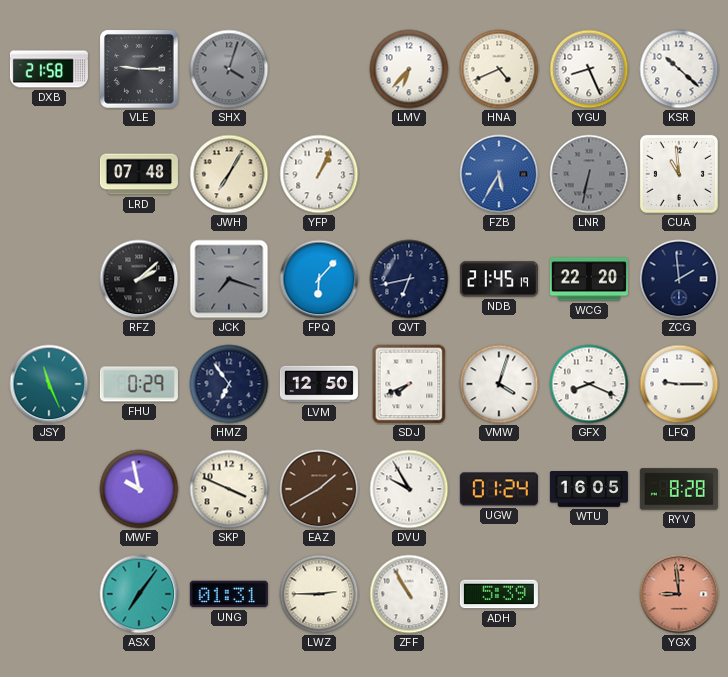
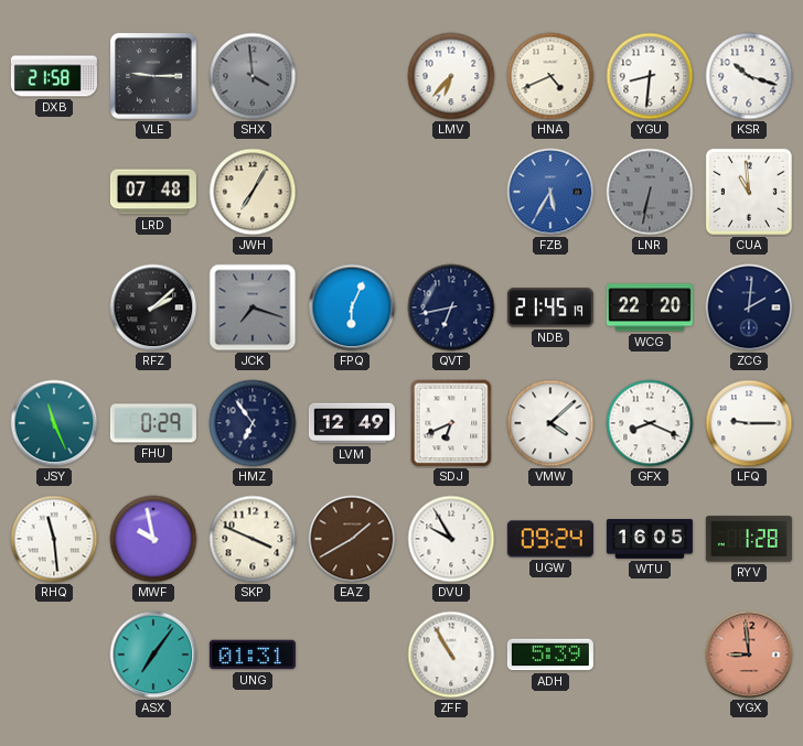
SHX: 4:03 -> 3:59 (253, 76)
YGU: 8:26 -> 8:31 (650, 76)
KSR: 10:22 -> 10:18 (749, 76)
YFP: 1:04 -> none (319, 174)
FPQ: 6:07 -> 6:04 (352, 307)
ZCG: 1:59 -> 2:01 (749, 307)
LVM: 12:50 -> 12:49 (352, 423)
SDJ: 7:41 -> 6:41 (451, 423)
VMW: 4:03 -> 4:08 (550, 423)
RHQ: none -> 11:29 (54, 539)
UGW: 01:24 -> 09:24 (550, 539)
RYV: 8:28 -> 1:28 (749, 539)
LWZ: 2:45 -> none (319, 594)
